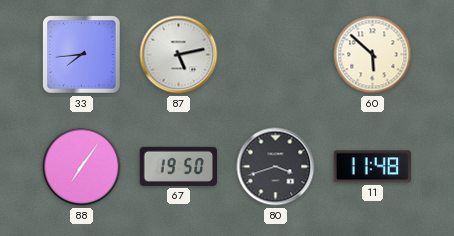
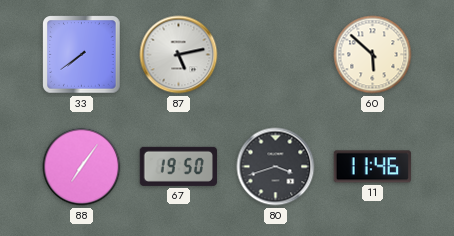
33: 7:44 -> 7:39 (82, 55)
11: 11:48 -> 11:46 (372, 167)
